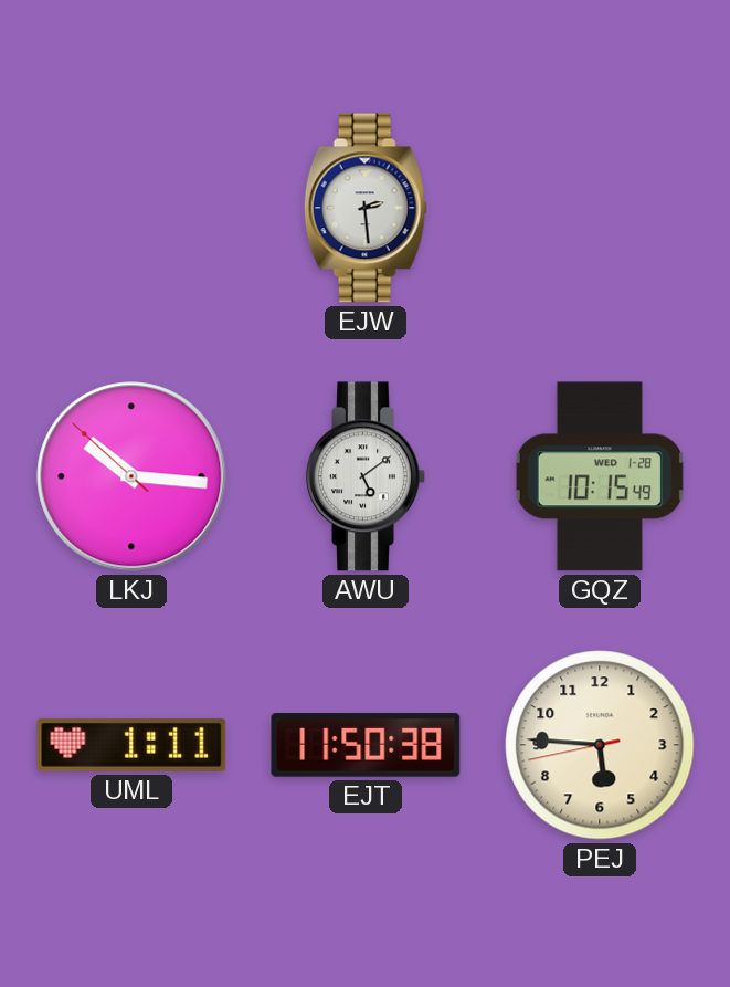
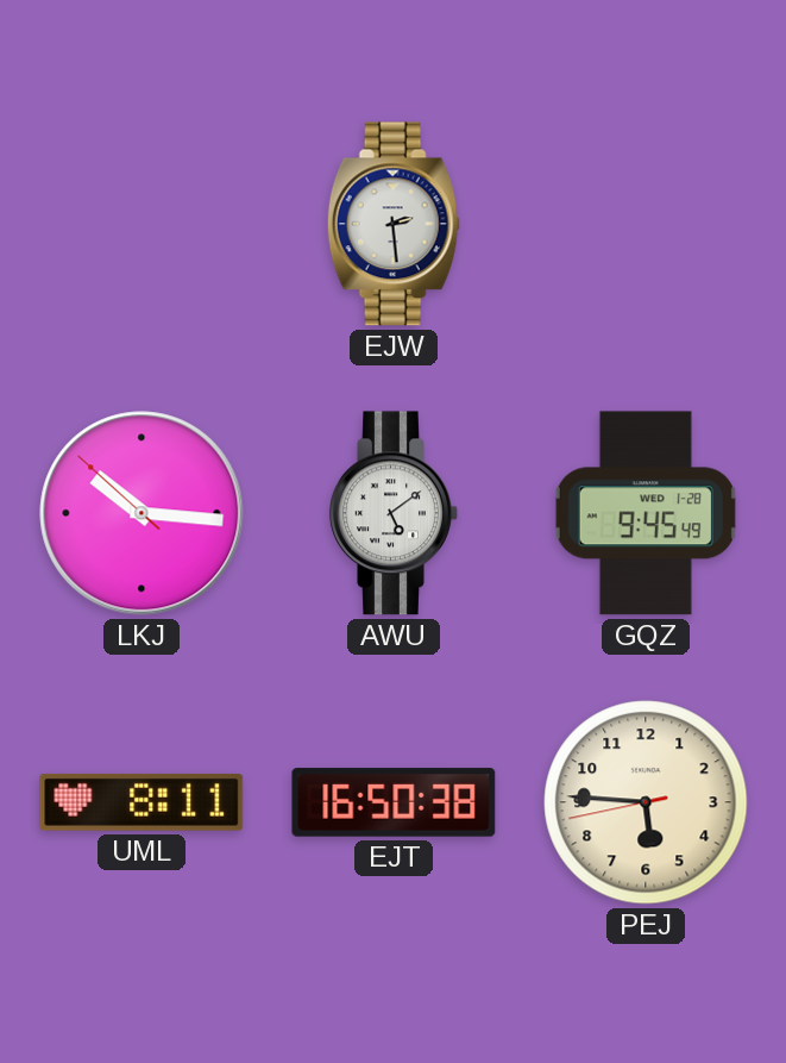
GQZ: 10:15 -> 9:45 (646, 513)
UML: 1:11 -> 8:11 (142, 802)
EJT: 11:50 -> 16:50 (394, 802)
